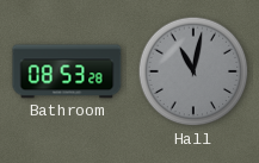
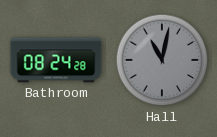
Bathroom: 08:53 -> 08:24 (56, 60)
